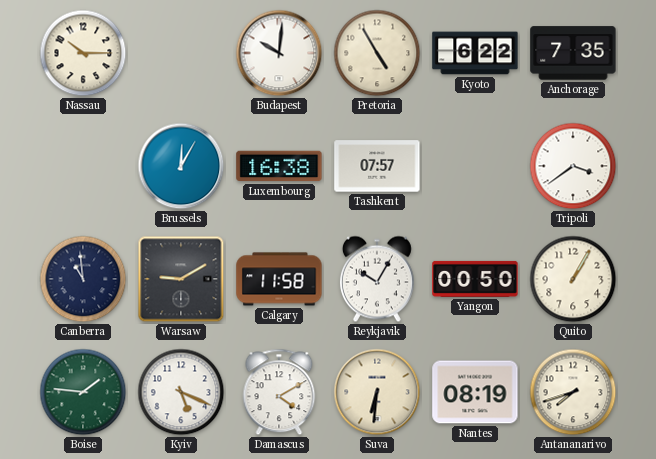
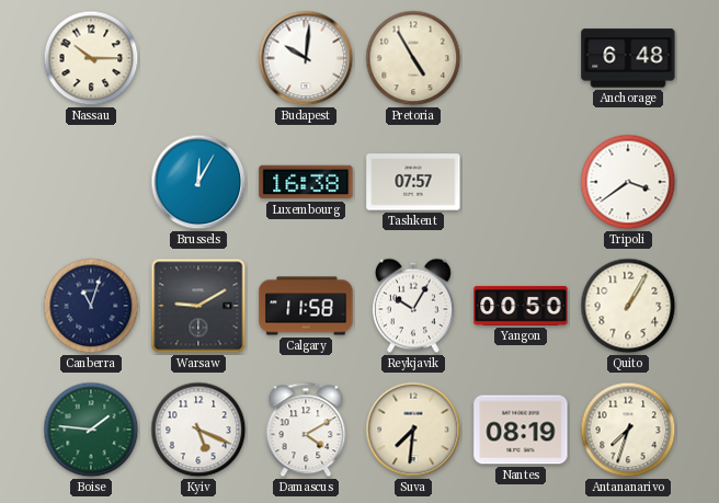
Kyoto: 6:22 -> none (475, 53)
Anchorage: 7:35 -> 6:48 (628, 58)
Canberra: 10:59 -> 11:03 (91, 306)
Suva: 6:31 -> 7:31 (413, 430)
Antananarivo: 7:42 -> 7:33 (628, 430)
